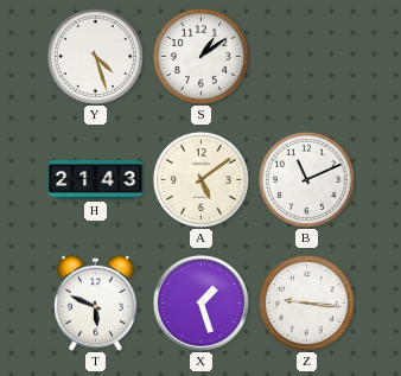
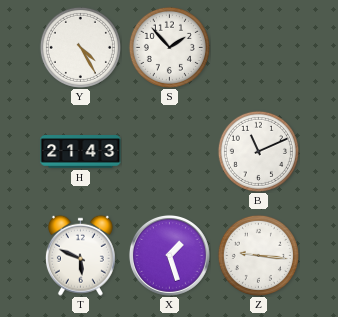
Y: 4:27 -> 4:25 (80, 47)
S: 1:09 -> 1:53 (169, 47)
A: 5:09 -> none (200, 179)
